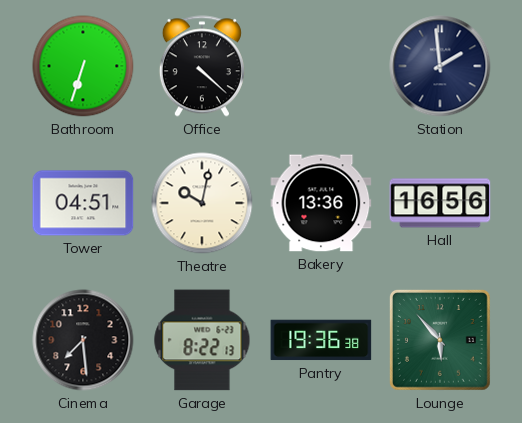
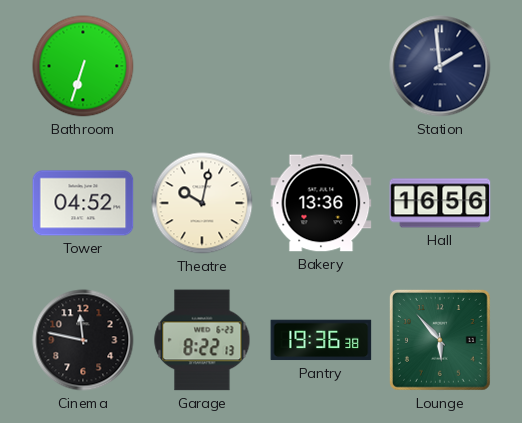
Office: 4:22 -> none (202, 66)
Tower: 04:51 -> 04:52 (83, 203)
Cinema: 7:29 -> 11:47 (83, 340)
